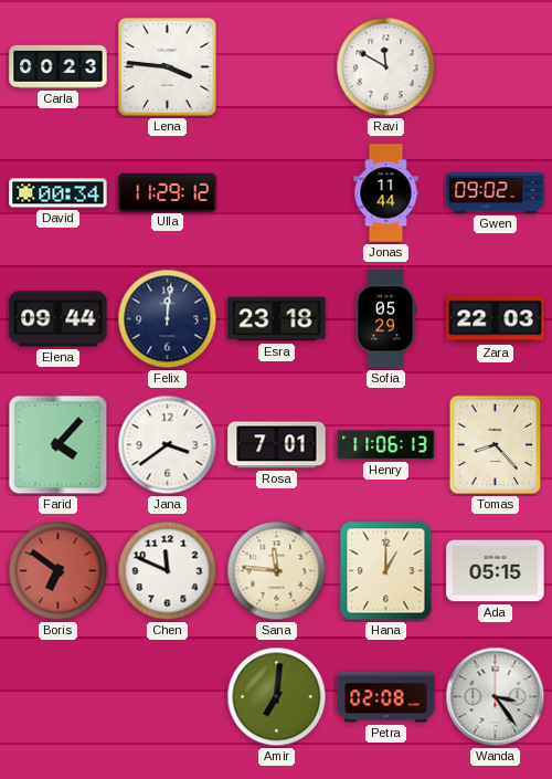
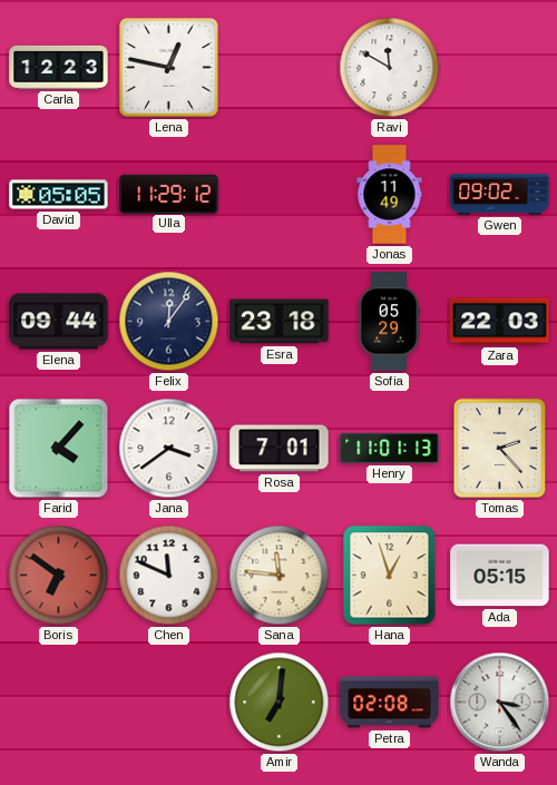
Carla: 00:23 -> 12:23 (59, 67)
Lena: 3:46 -> 12:47 (169, 68)
David: 00:34 -> 05:05 (59, 195)
Jonas: 11:44 -> 11:49 (390, 195)
Felix: 12:01 -> 12:06 (169, 322)
Henry: 11:06 -> 11:01 (390, 448)
Tomas: 8:23 -> 2:23 (500, 449)
Hana: 1:00 -> 12:57 (390, 576)
